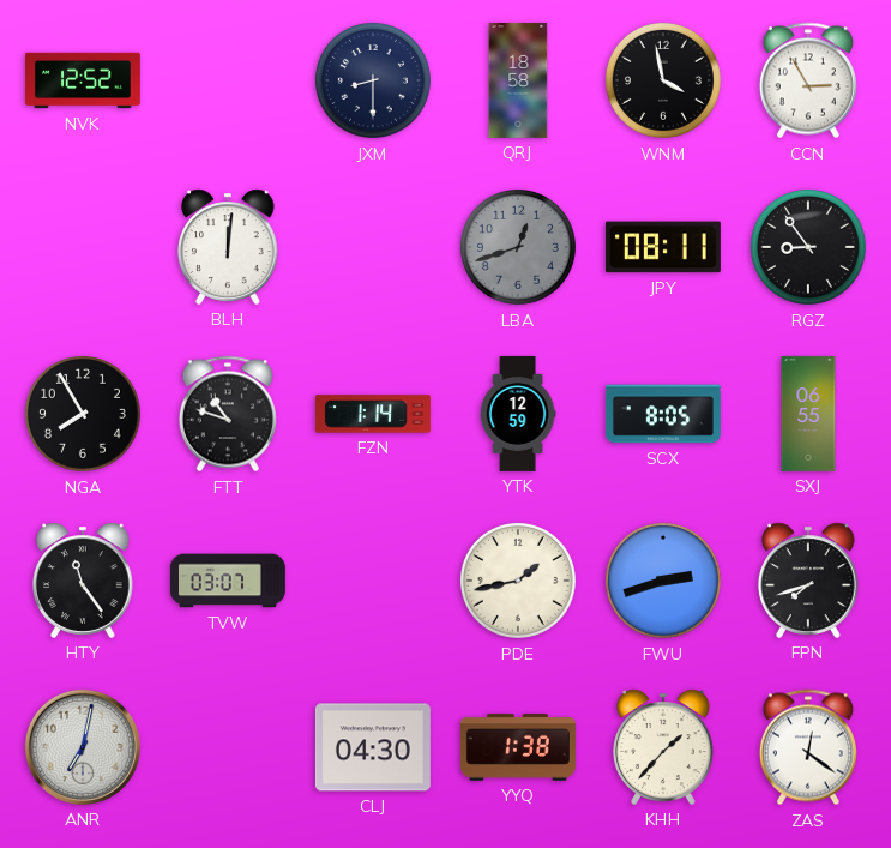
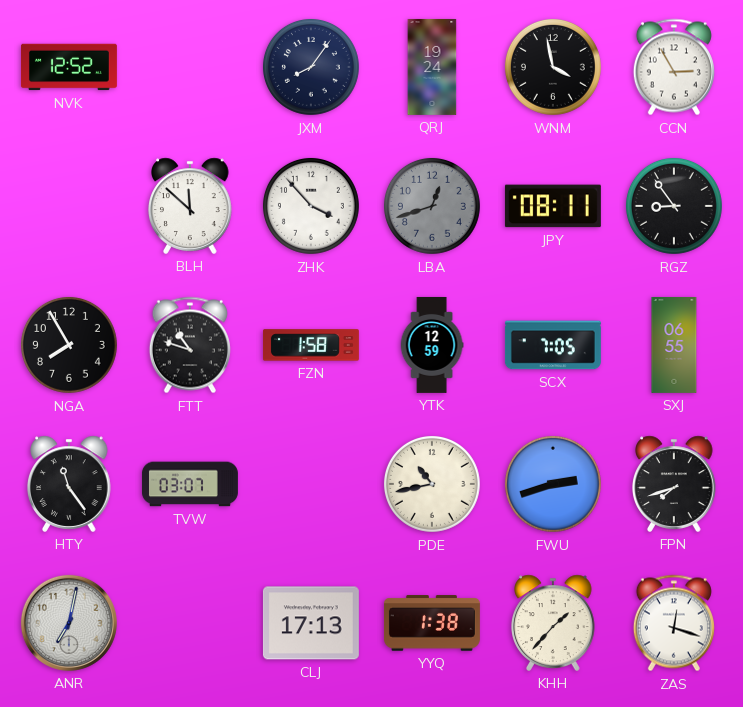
JXM: 8:30 -> 8:06 (311, 67)
QRJ: 18:58 -> 19:24 (432, 67)
BLH: 12:01 -> 11:52 (190, 206)
ZHK: none -> 3:53 (311, 206)
FZN: 1:14 -> 1:58 (311, 345)
SCX: 8:05 -> 7:05 (553, 345)
PDE: 1:43 -> 10:43 (432, 484)
CLJ: 04:30 -> 17:13 (311, 623)
ZAS: 12:21 -> 12:18 (674, 623)
